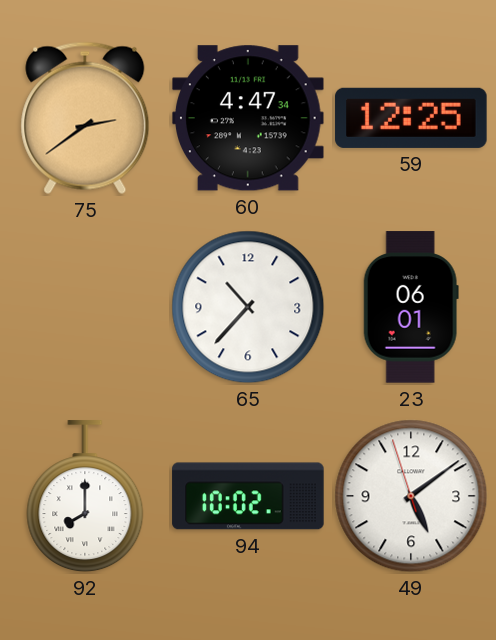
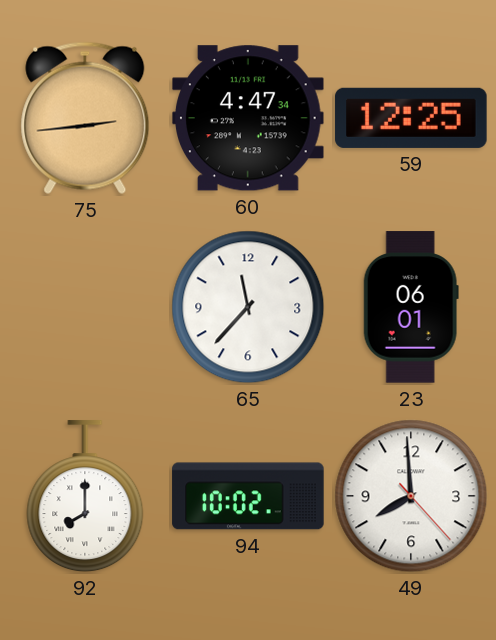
75: 2:39 -> 2:44 (85, 118)
65: 10:37 -> 11:37 (248, 307)
49: 5:08 -> 7:59 (411, 496)
